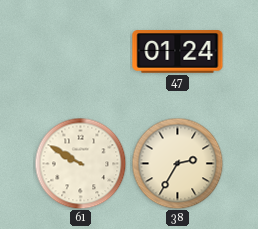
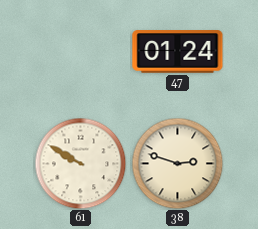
38: 2:35 -> 2:48 (177, 163)
